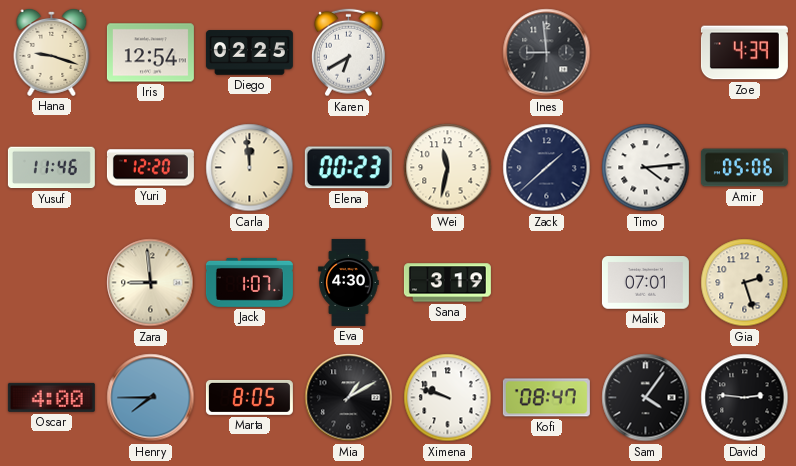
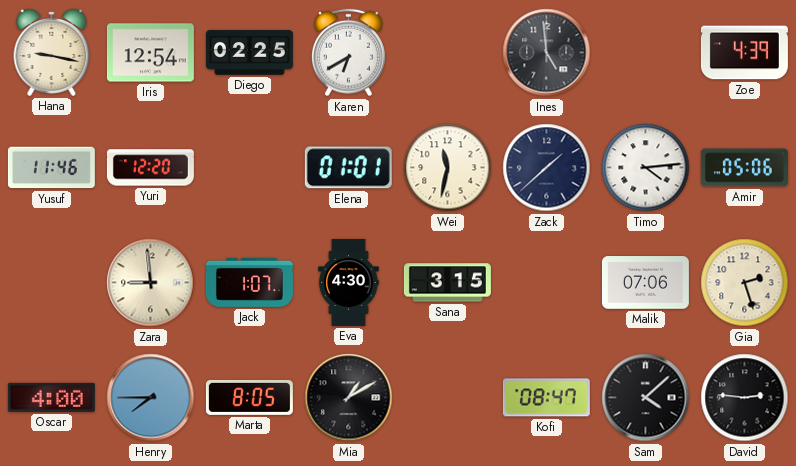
Hana: 9:18 -> 9:17 (52, 53)
Ines: 8:59 -> 4:59 (547, 53)
Carla: 11:59 -> none (250, 168)
Elena: 00:23 -> 01:01 (348, 168)
Sana: 3:19 -> 3:15 (447, 283)
Malik: 07:01 -> 07:06 (645, 283)
Ximena: 9:48 -> none (448, 398)
Sam: 4:06 -> 4:08 (646, 398)
